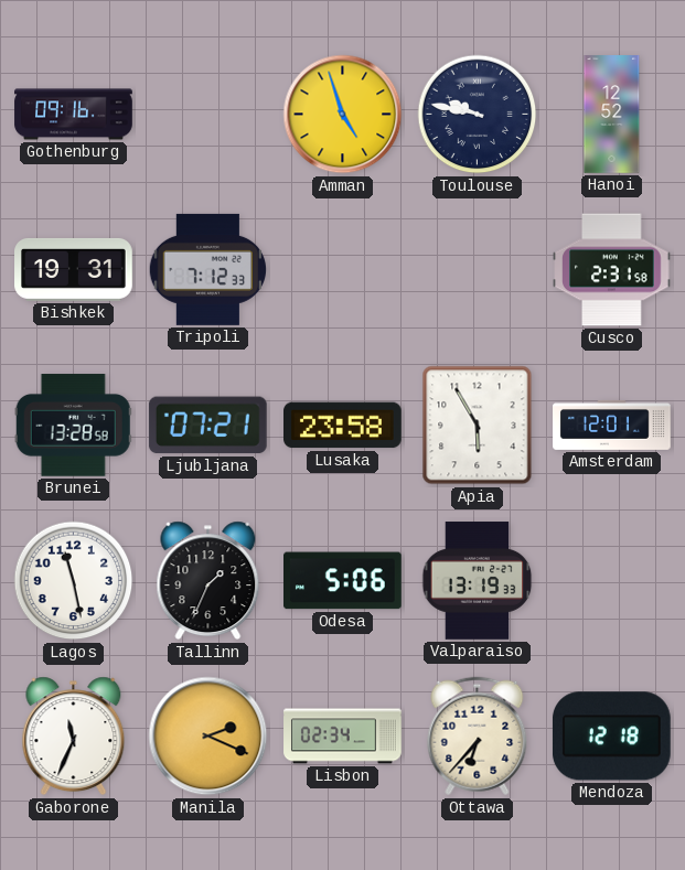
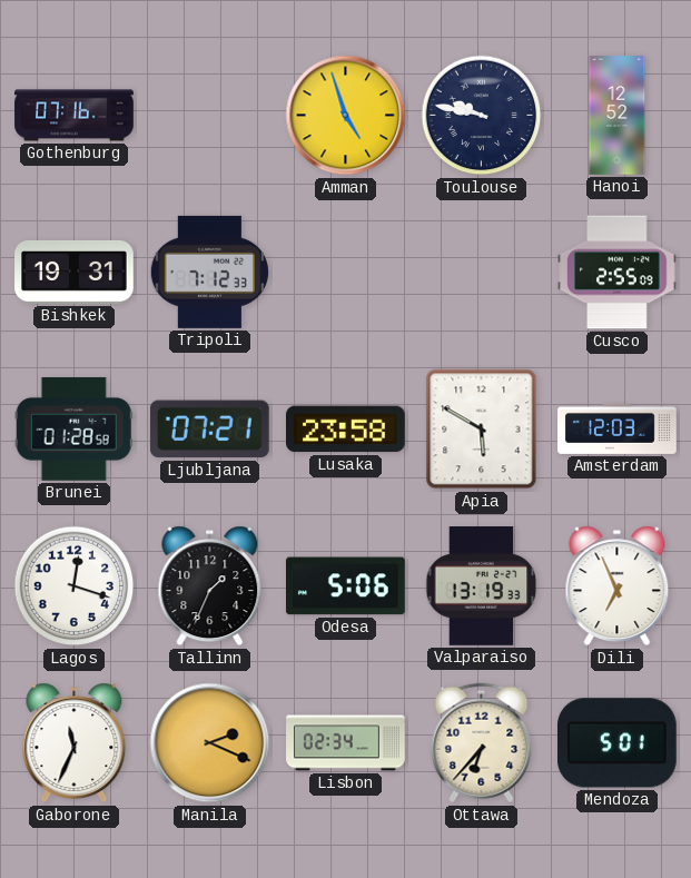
Gothenburg: 09:16 -> 07:16 (75, 116)
Cusco: 2:31 -> 2:55 (618, 273)
Brunei: 13:28 -> 01:28 (73, 430)
Apia: 5:55 -> 5:50 (482, 430)
Amsterdam: 12:01 -> 12:03 (618, 428)
Lagos: 11:28 -> 12:18 (75, 586)
Dili: none -> 6:56 (618, 586)
Mendoza: 12:18 -> 5:01 (616, 743)
